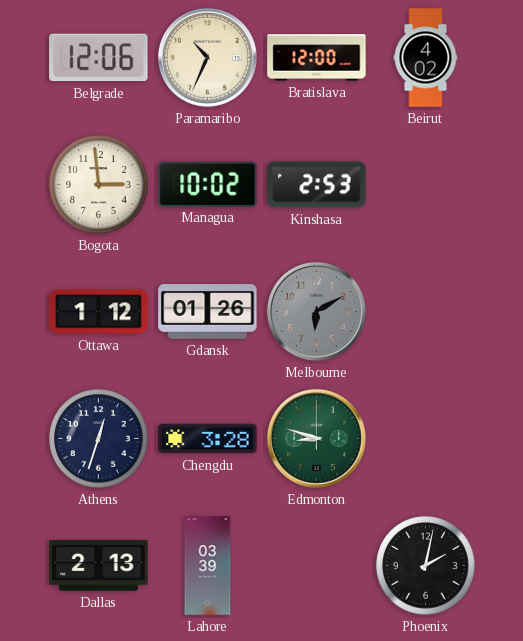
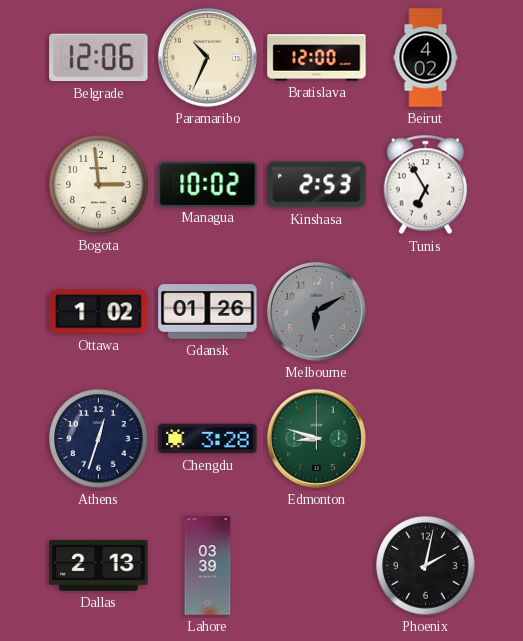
Tunis: none -> 6:55 (426, 185)
Ottawa: 1:12 -> 1:02 (99, 312)
